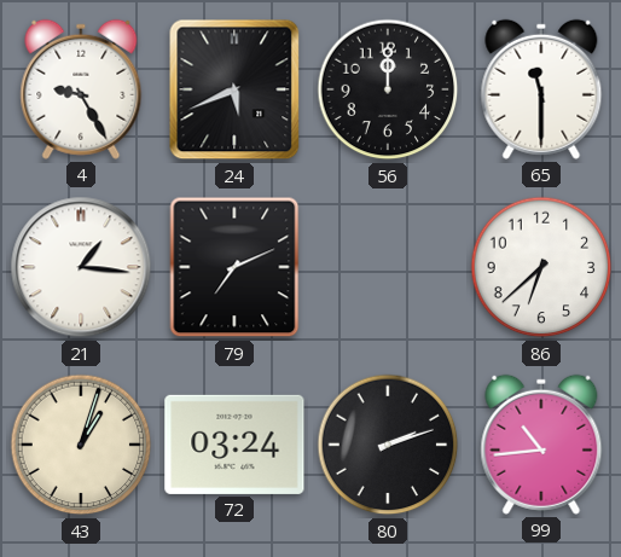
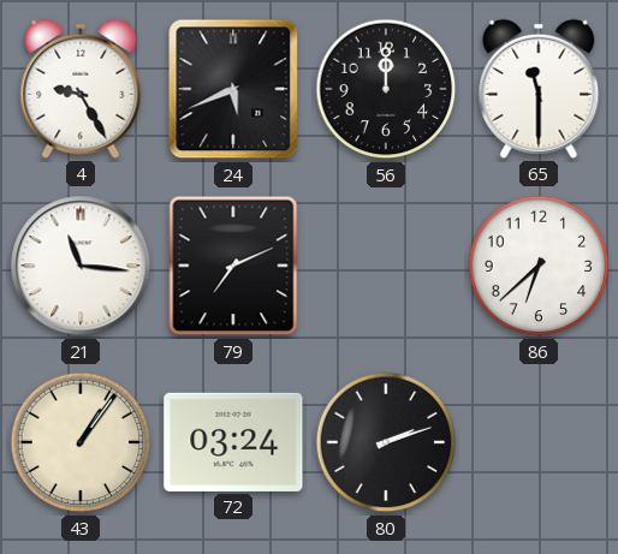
21: 1:16 -> 11:16 (81, 266)
43: 1:03 -> 1:06 (81, 442)
99: 10:44 -> none (541, 445)
